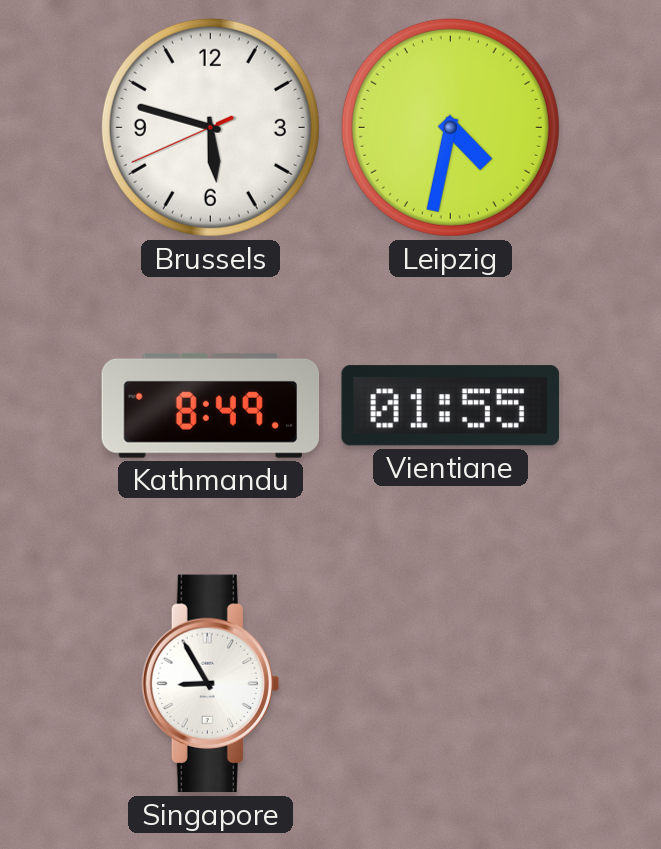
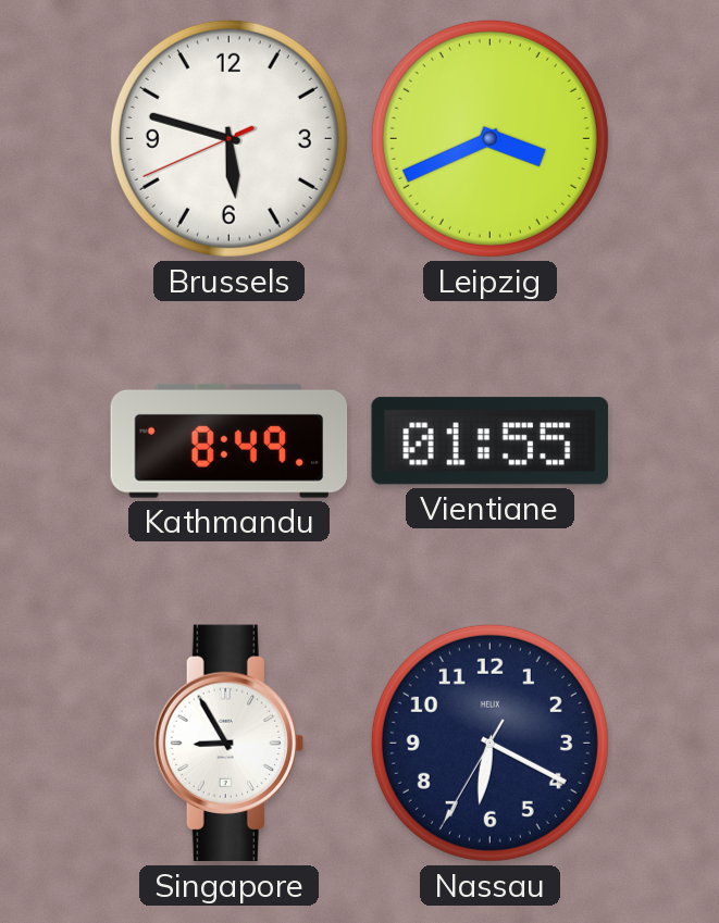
Leipzig: 4:32 -> 3:41 (489, 138)
Nassau: none -> 6:19 (489, 743)
